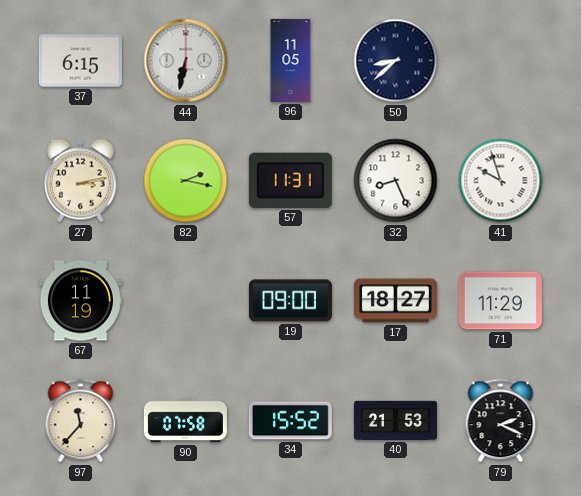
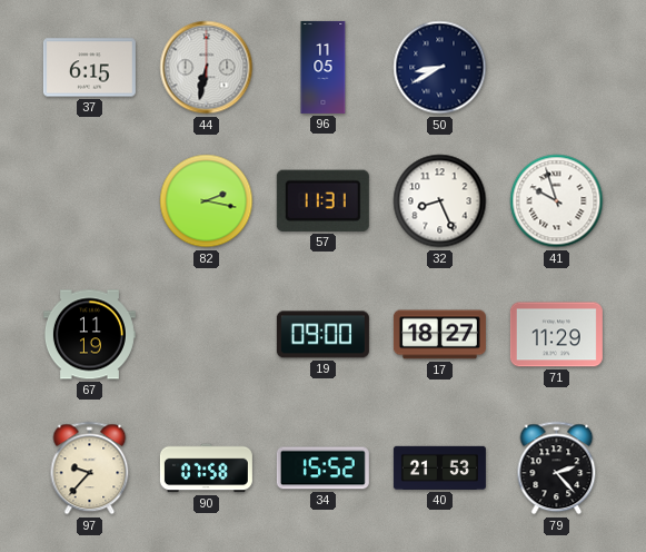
50: 8:38 -> 8:40 (440, 68)
27: 3:13 -> none (81, 181)
97: 11:37 -> 9:37 (90, 469)
79: 2:19 -> 2:23 (557, 469)
